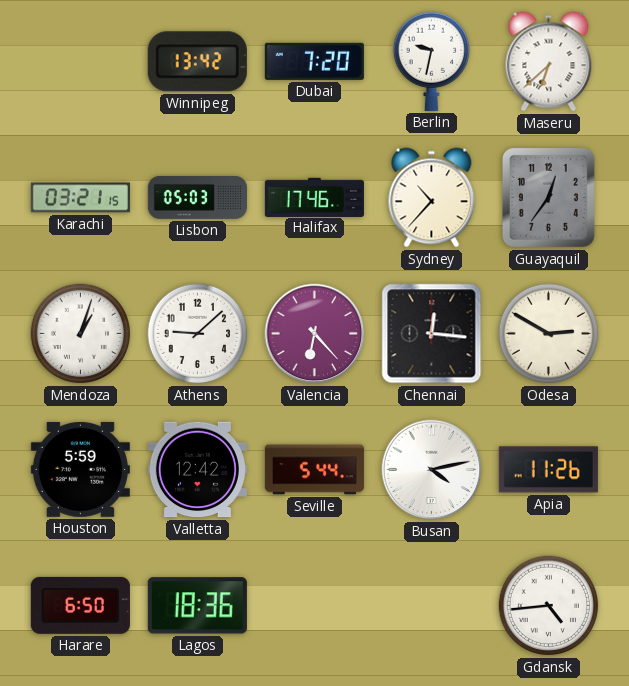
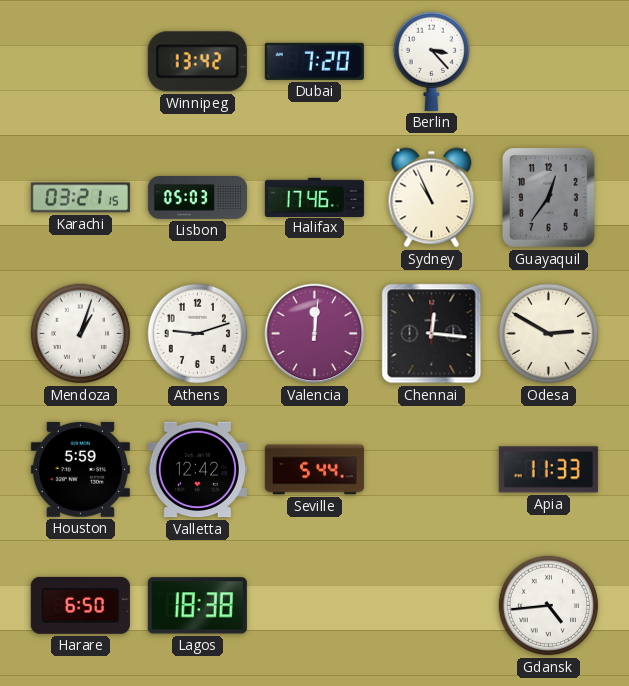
Berlin: 9:32 -> 3:23 (431, 61)
Maseru: 6:38 -> none (549, 62)
Sydney: 10:37 -> 10:56 (432, 198)
Athens: 9:08 -> 9:12 (198, 334)
Valencia: 6:23 -> 12:01 (315, 334)
Busan: 4:13 -> none (432, 470)
Apia: 11:26 -> 11:33 (548, 470)
Lagos: 18:36 -> 18:38 (197, 606)
